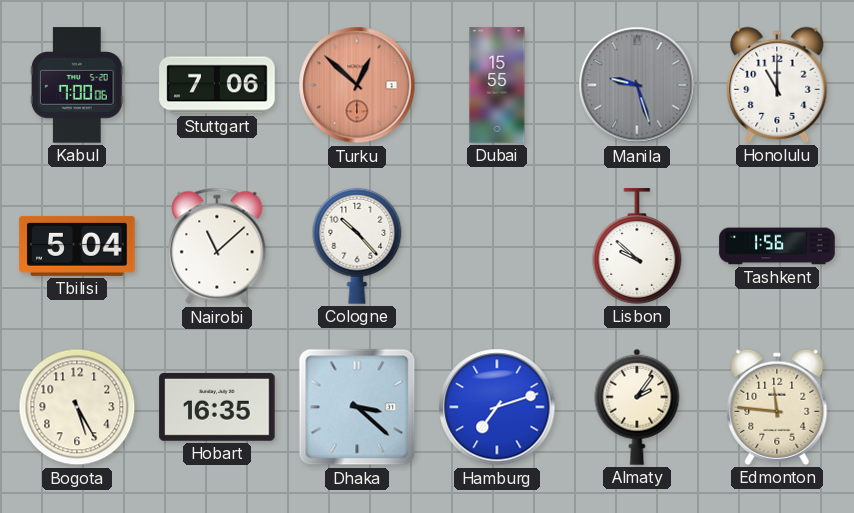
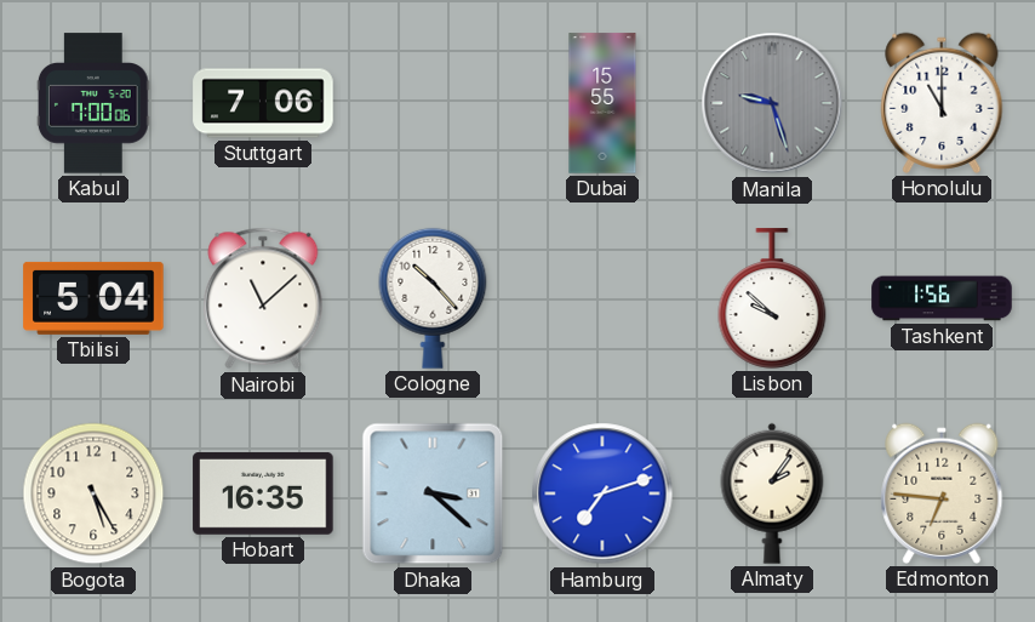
Turku: 12:52 -> none (357, 85)
Edmonton: 11:46 -> 6:46 (942, 493)
